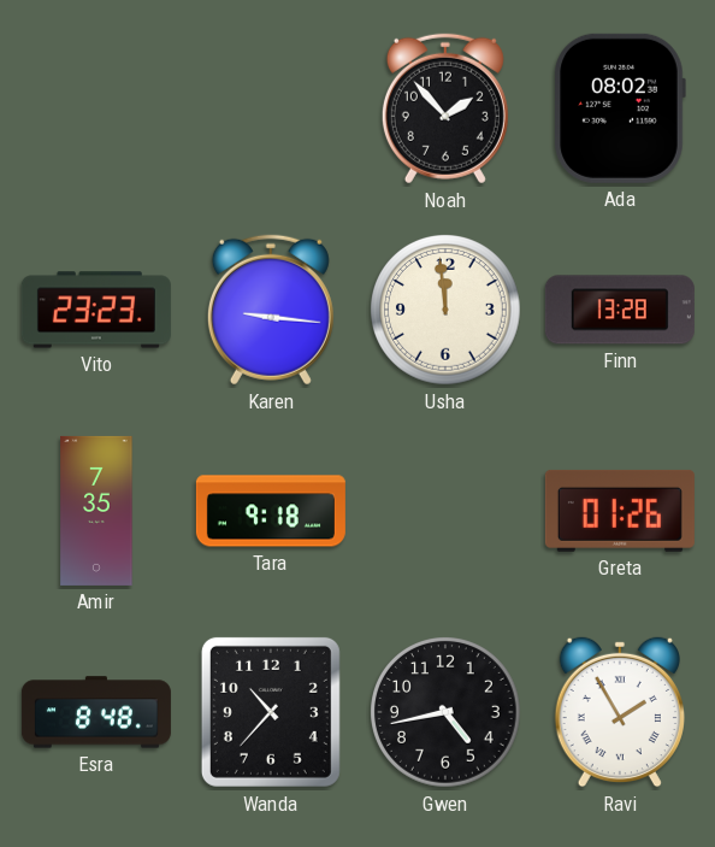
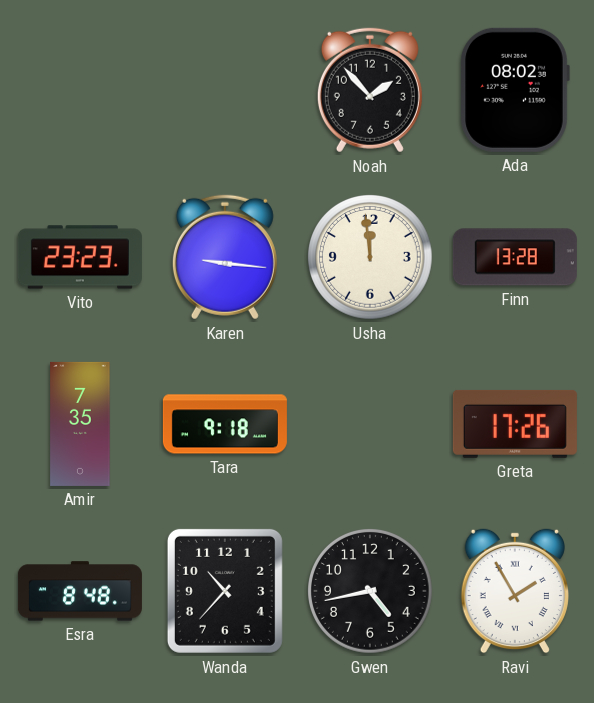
Greta: 01:26 -> 17:26 (515, 424)
